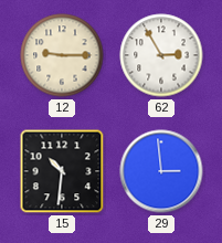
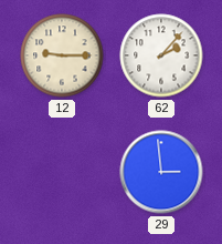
62: 2:55 -> 2:07 (161, 55)
15: 10:31 -> none (62, 171)
